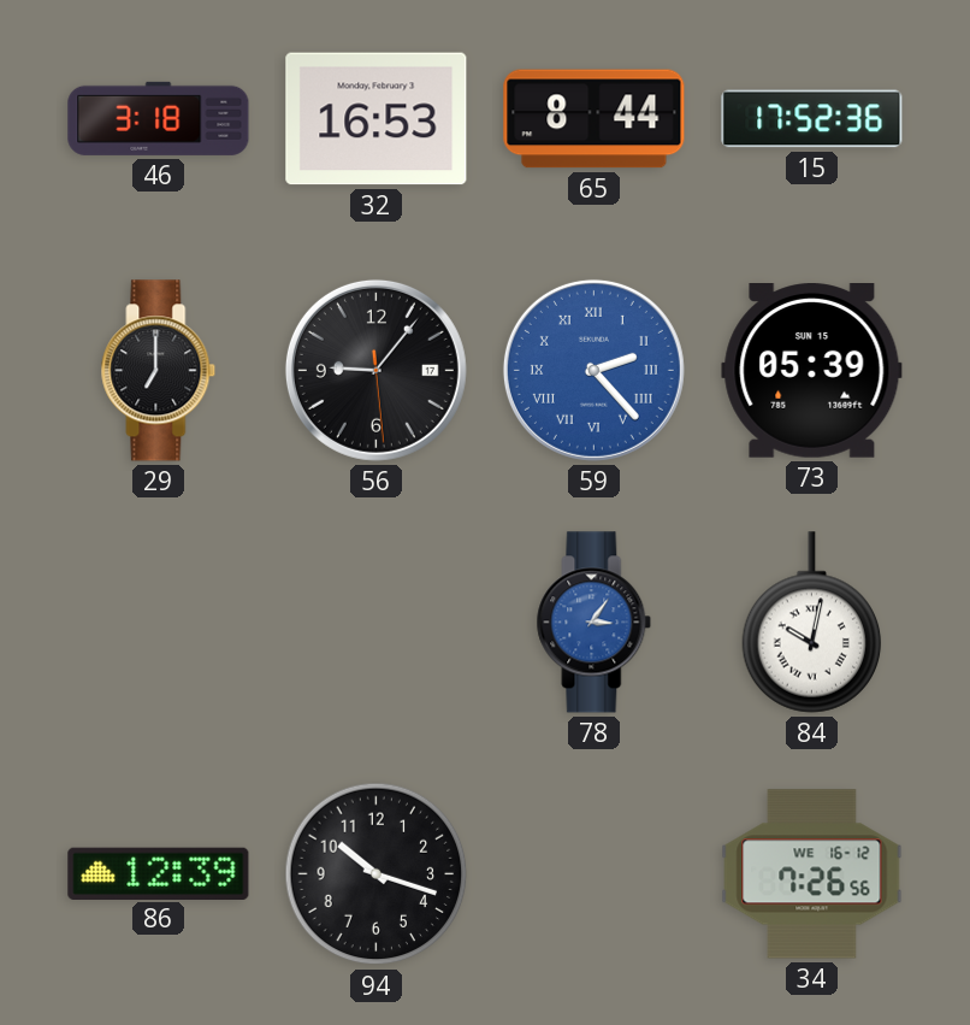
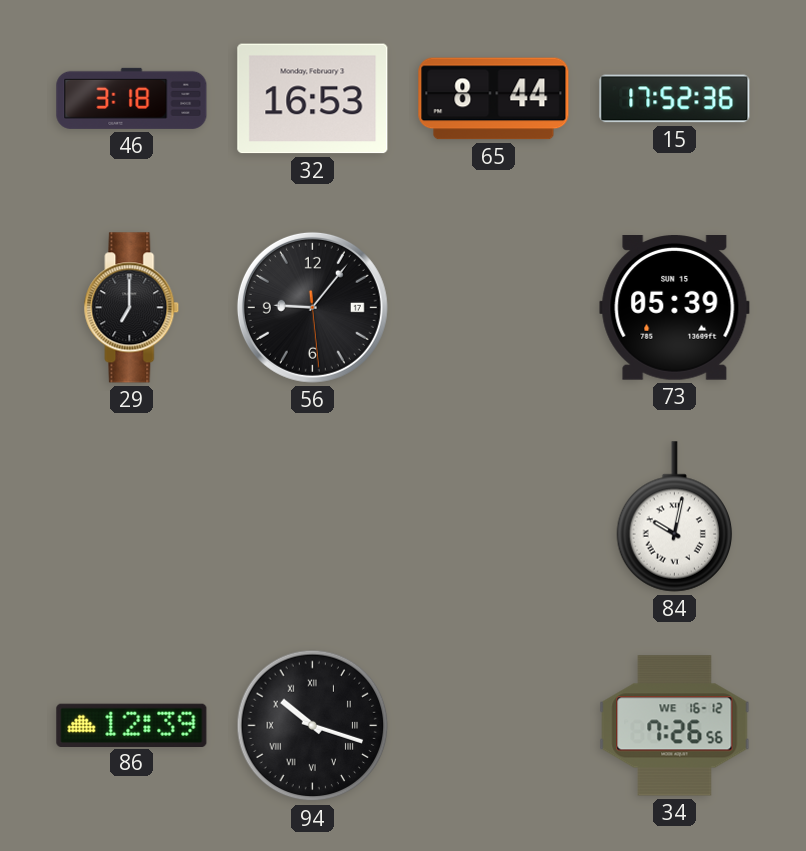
59: 2:23 -> none (593, 370)
78: 3:06 -> none (595, 623)
94 numerals: Arabic -> Roman (313, 726)
